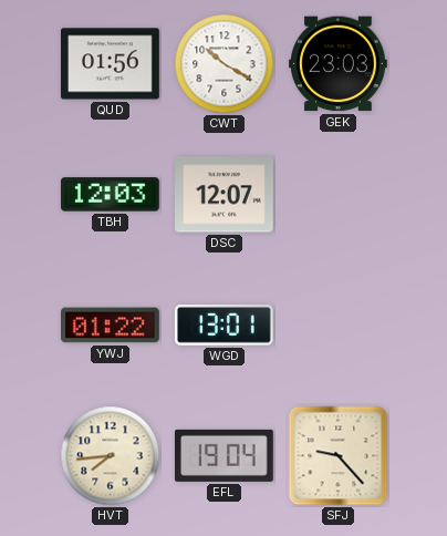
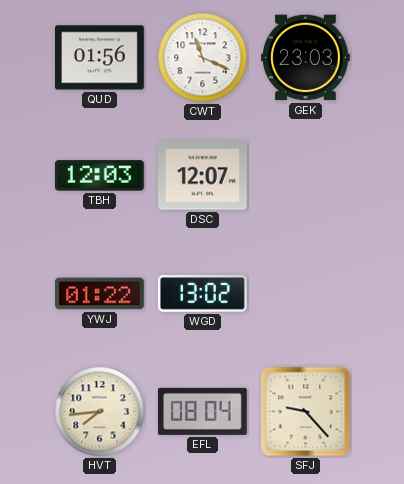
CWT: 10:20 -> 11:19 (203, 58)
WGD: 13:01 -> 13:02 (202, 294)
EFL: 19:04 -> 08:04 (202, 411)
